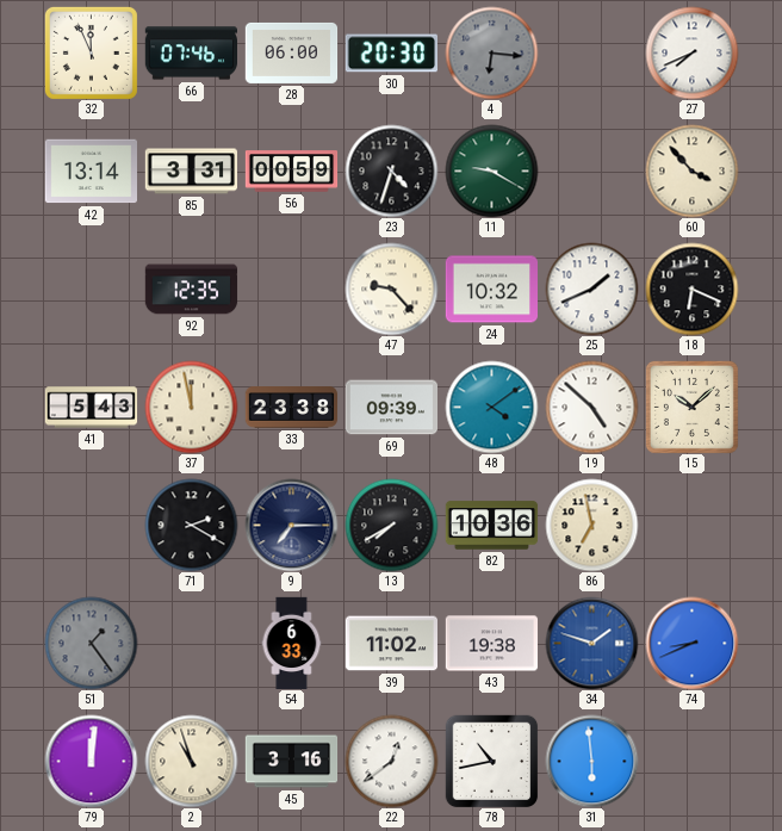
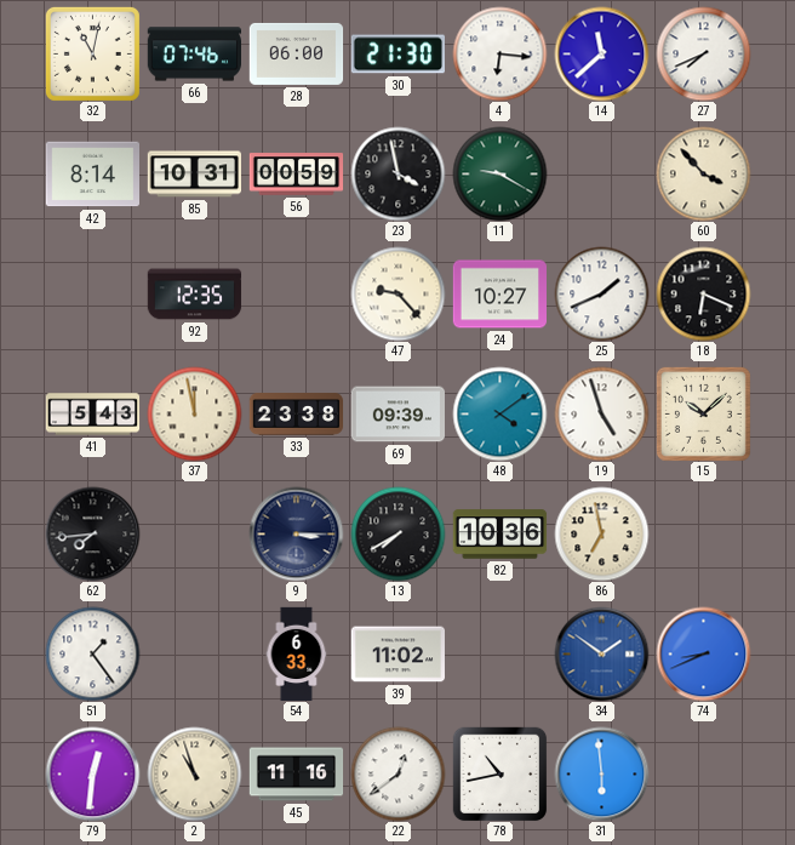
32: 11:56 -> 11:02 (92, 53)
30: 20:30 -> 21:30 (397, 55)
4 dial: grey -> white (499, 53)
14: none -> 11:38 (601, 53)
42: 13:14 -> 8:14 (92, 175)
85: 3:31 -> 10:31 (194, 175)
23: 4:33 -> 3:58 (397, 173)
24: 10:32 -> 10:27 (499, 295)
19: 4:52 -> 4:57 (601, 413)
62: none -> 7:44 (92, 533)
71: 2:20 -> none (191, 525)
9: 7:15 -> 3:15 (296, 533)
51 dial: grey -> white (92, 653)
43: 19:38 -> none (491, 644)
34: 1:48 -> 1:51 (601, 653)
79: 12:01 -> 12:31 (92, 773)
45: 3:16 -> 11:16 (296, 775)
